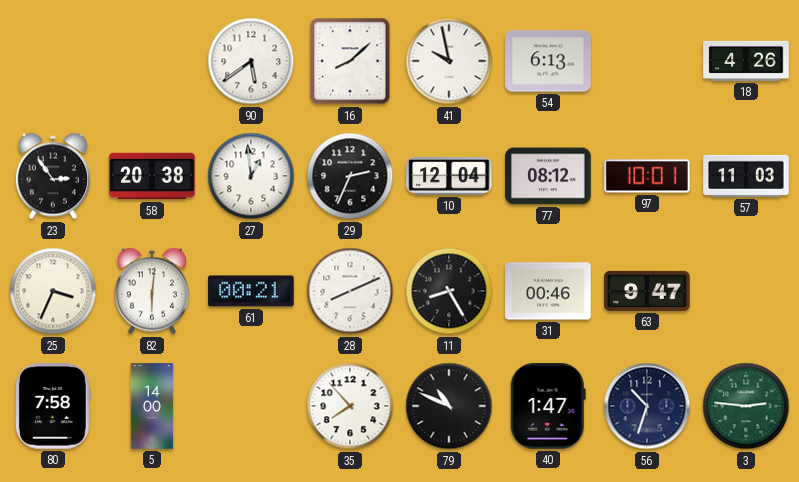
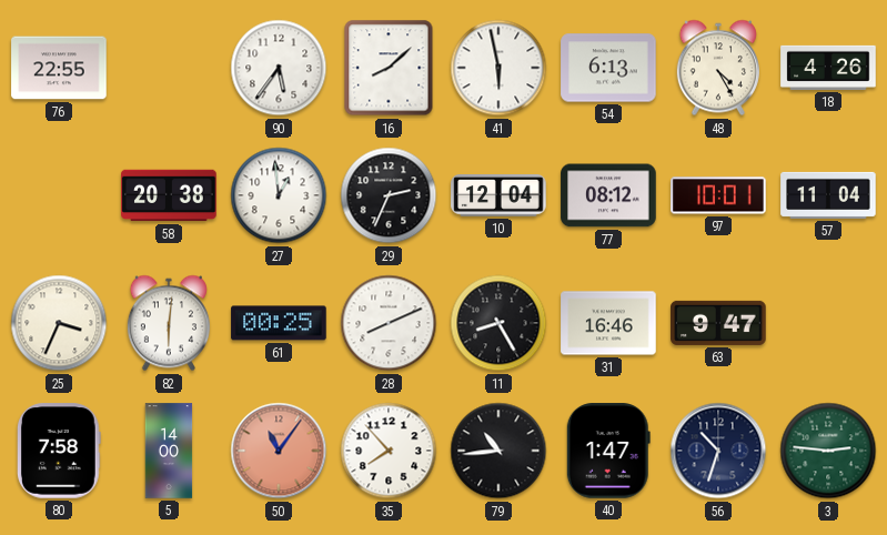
76: none -> 22:55 (59, 68)
90: 5:39 -> 5:36 (279, 68)
41: 9:58 -> 5:58 (498, 68)
48: none -> 4:25 (718, 68)
23: 2:54 -> none (53, 176)
57: 11:03 -> 11:04 (828, 195)
61: 00:21 -> 00:25 (279, 323)
31: 00:46 -> 16:46 (608, 323)
50: none -> 11:06 (279, 451)
79: 10:49 -> 10:44 (498, 451)
